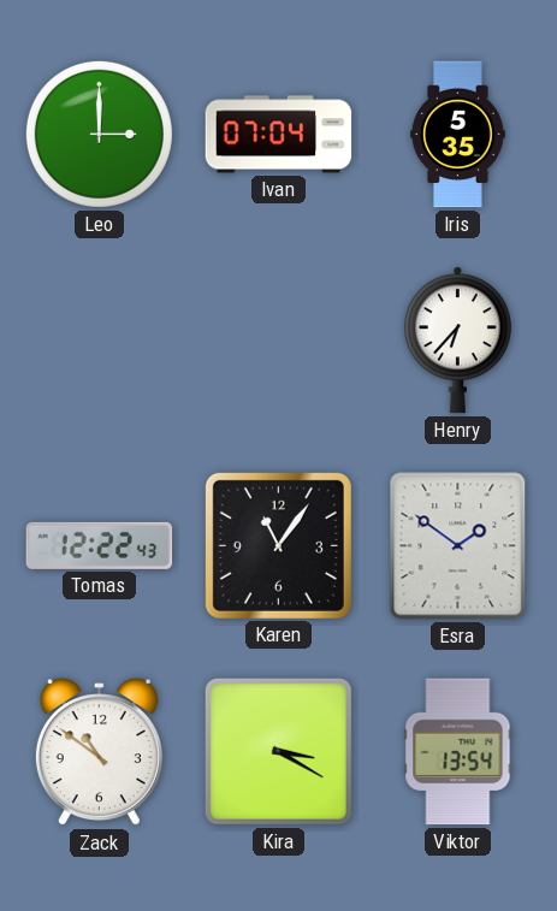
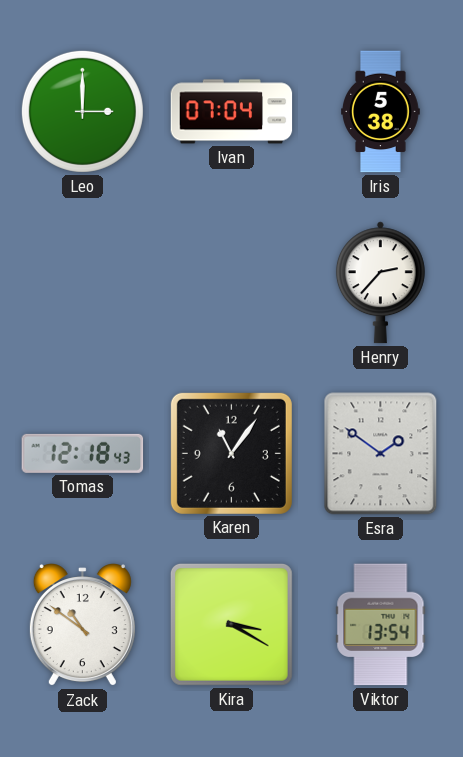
Iris: 5:35 -> 5:38 (381, 112)
Henry: 6:37 -> 2:37 (380, 283)
Tomas: 12:22 -> 12:18 (83, 453)
